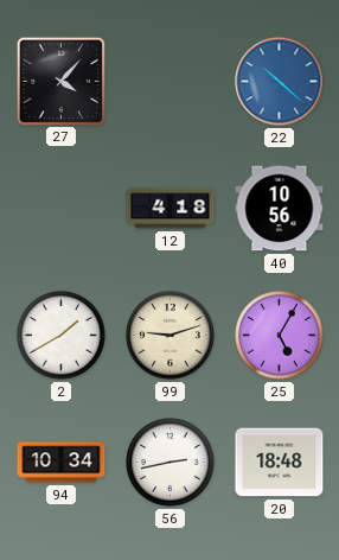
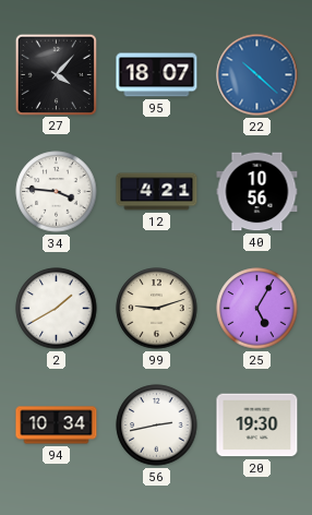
95: none -> 18:07 (157, 75)
34: none -> 3:46 (57, 192)
12: 4:18 -> 4:21 (157, 192)
20: 18:48 -> 19:30 (257, 426)
